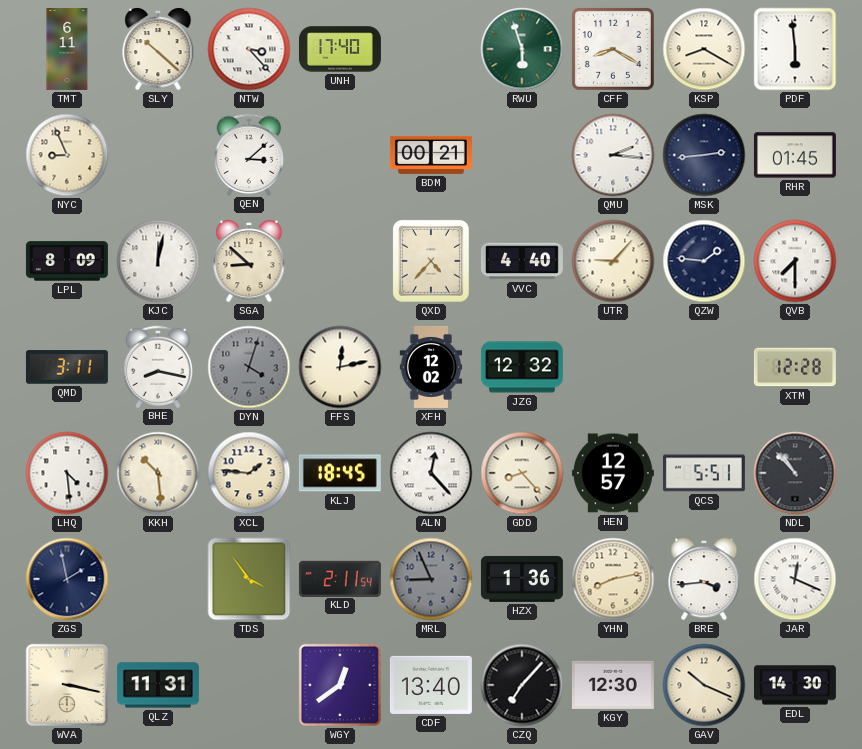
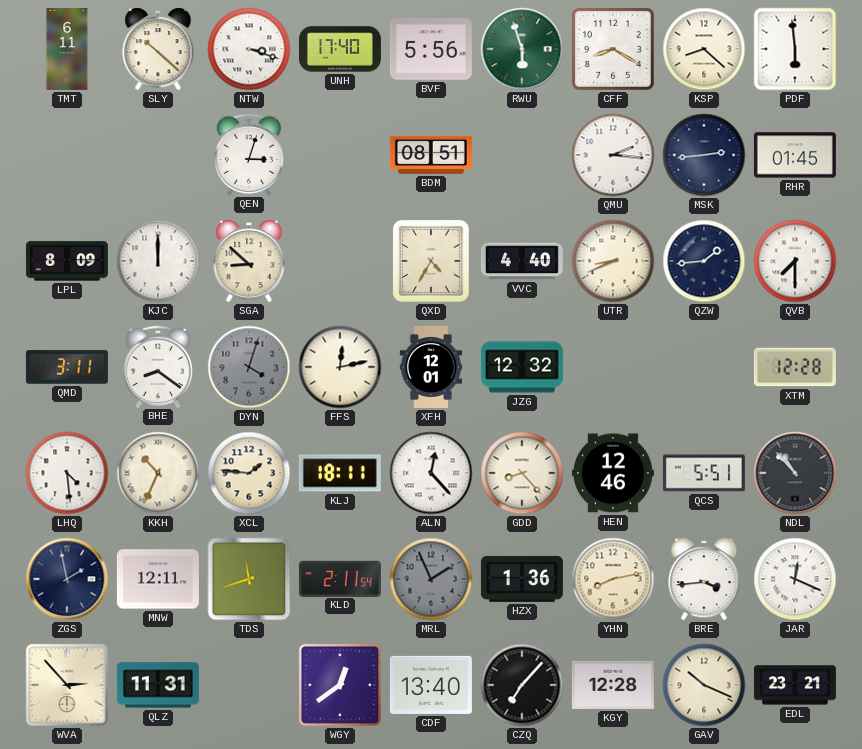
NTW: 3:23 -> 3:18 (249, 49)
BVF: none -> 5:56 (431, 49)
KSP: 8:20 -> 8:22 (704, 49)
NYC: 8:56 -> none (67, 155)
QEN: 3:08 -> 3:03 (249, 154)
BDM: 00:21 -> 08:51 (431, 155)
KJC: 12:02 -> 12:00 (158, 261)
QXD: 4:37 -> 4:35 (431, 261)
UTR: 9:07 -> 8:41 (613, 261)
QZW: 1:46 -> 1:44 (704, 261)
BHE: 8:17 -> 8:21 (158, 366)
XFH: 12:02 -> 12:01 (431, 367)
KKH: 10:29 -> 10:34 (158, 473)
KLJ: 18:45 -> 18:11 (340, 473)
HEN: 12:57 -> 12:46 (613, 473)
MNW: none -> 12:11 (158, 579)
TDS: 3:54 -> 11:42 (249, 579)
MRL: 8:56 -> 1:56 (431, 579)
WVA: 3:17 -> 2:53 (67, 685)
KGY: 12:30 -> 12:28 (613, 685)
EDL: 14:30 -> 23:21 (795, 685)
